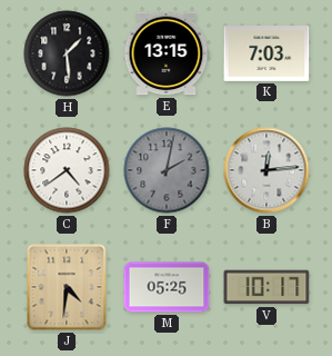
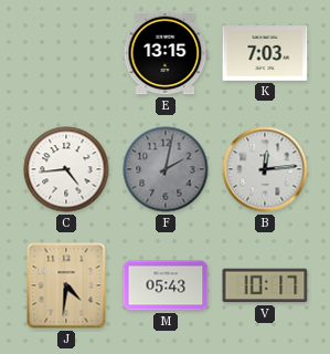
H: 1:29 -> none (67, 53)
C: 4:39 -> 4:44 (66, 169)
M: 05:25 -> 05:43 (166, 285)
